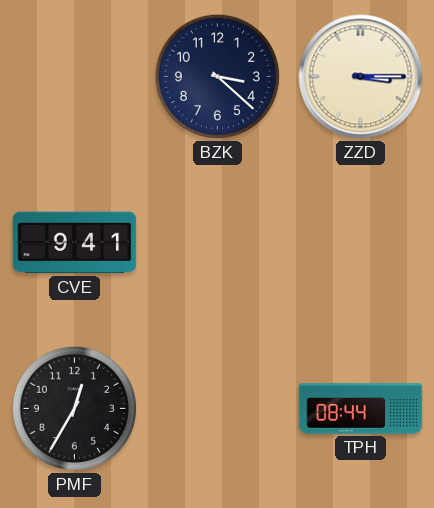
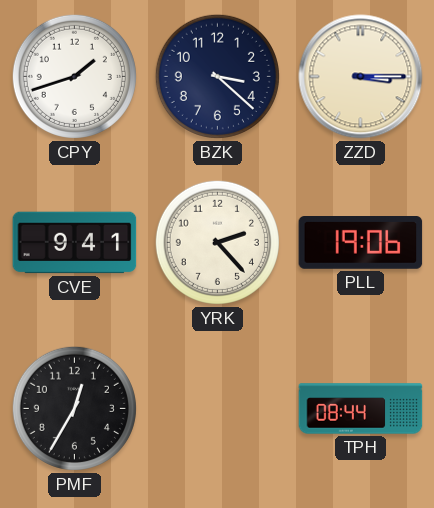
CPY: none -> 1:42 (74, 76)
YRK: none -> 2:23 (217, 242)
PLL: none -> 19:06 (361, 243)
